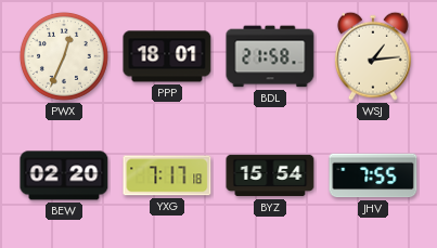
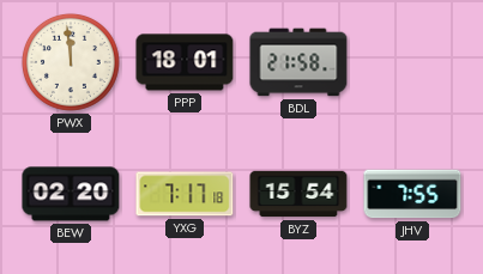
PWX: 12:34 -> 11:59 (71, 62)
WSJ: 1:14 -> none (373, 56)
